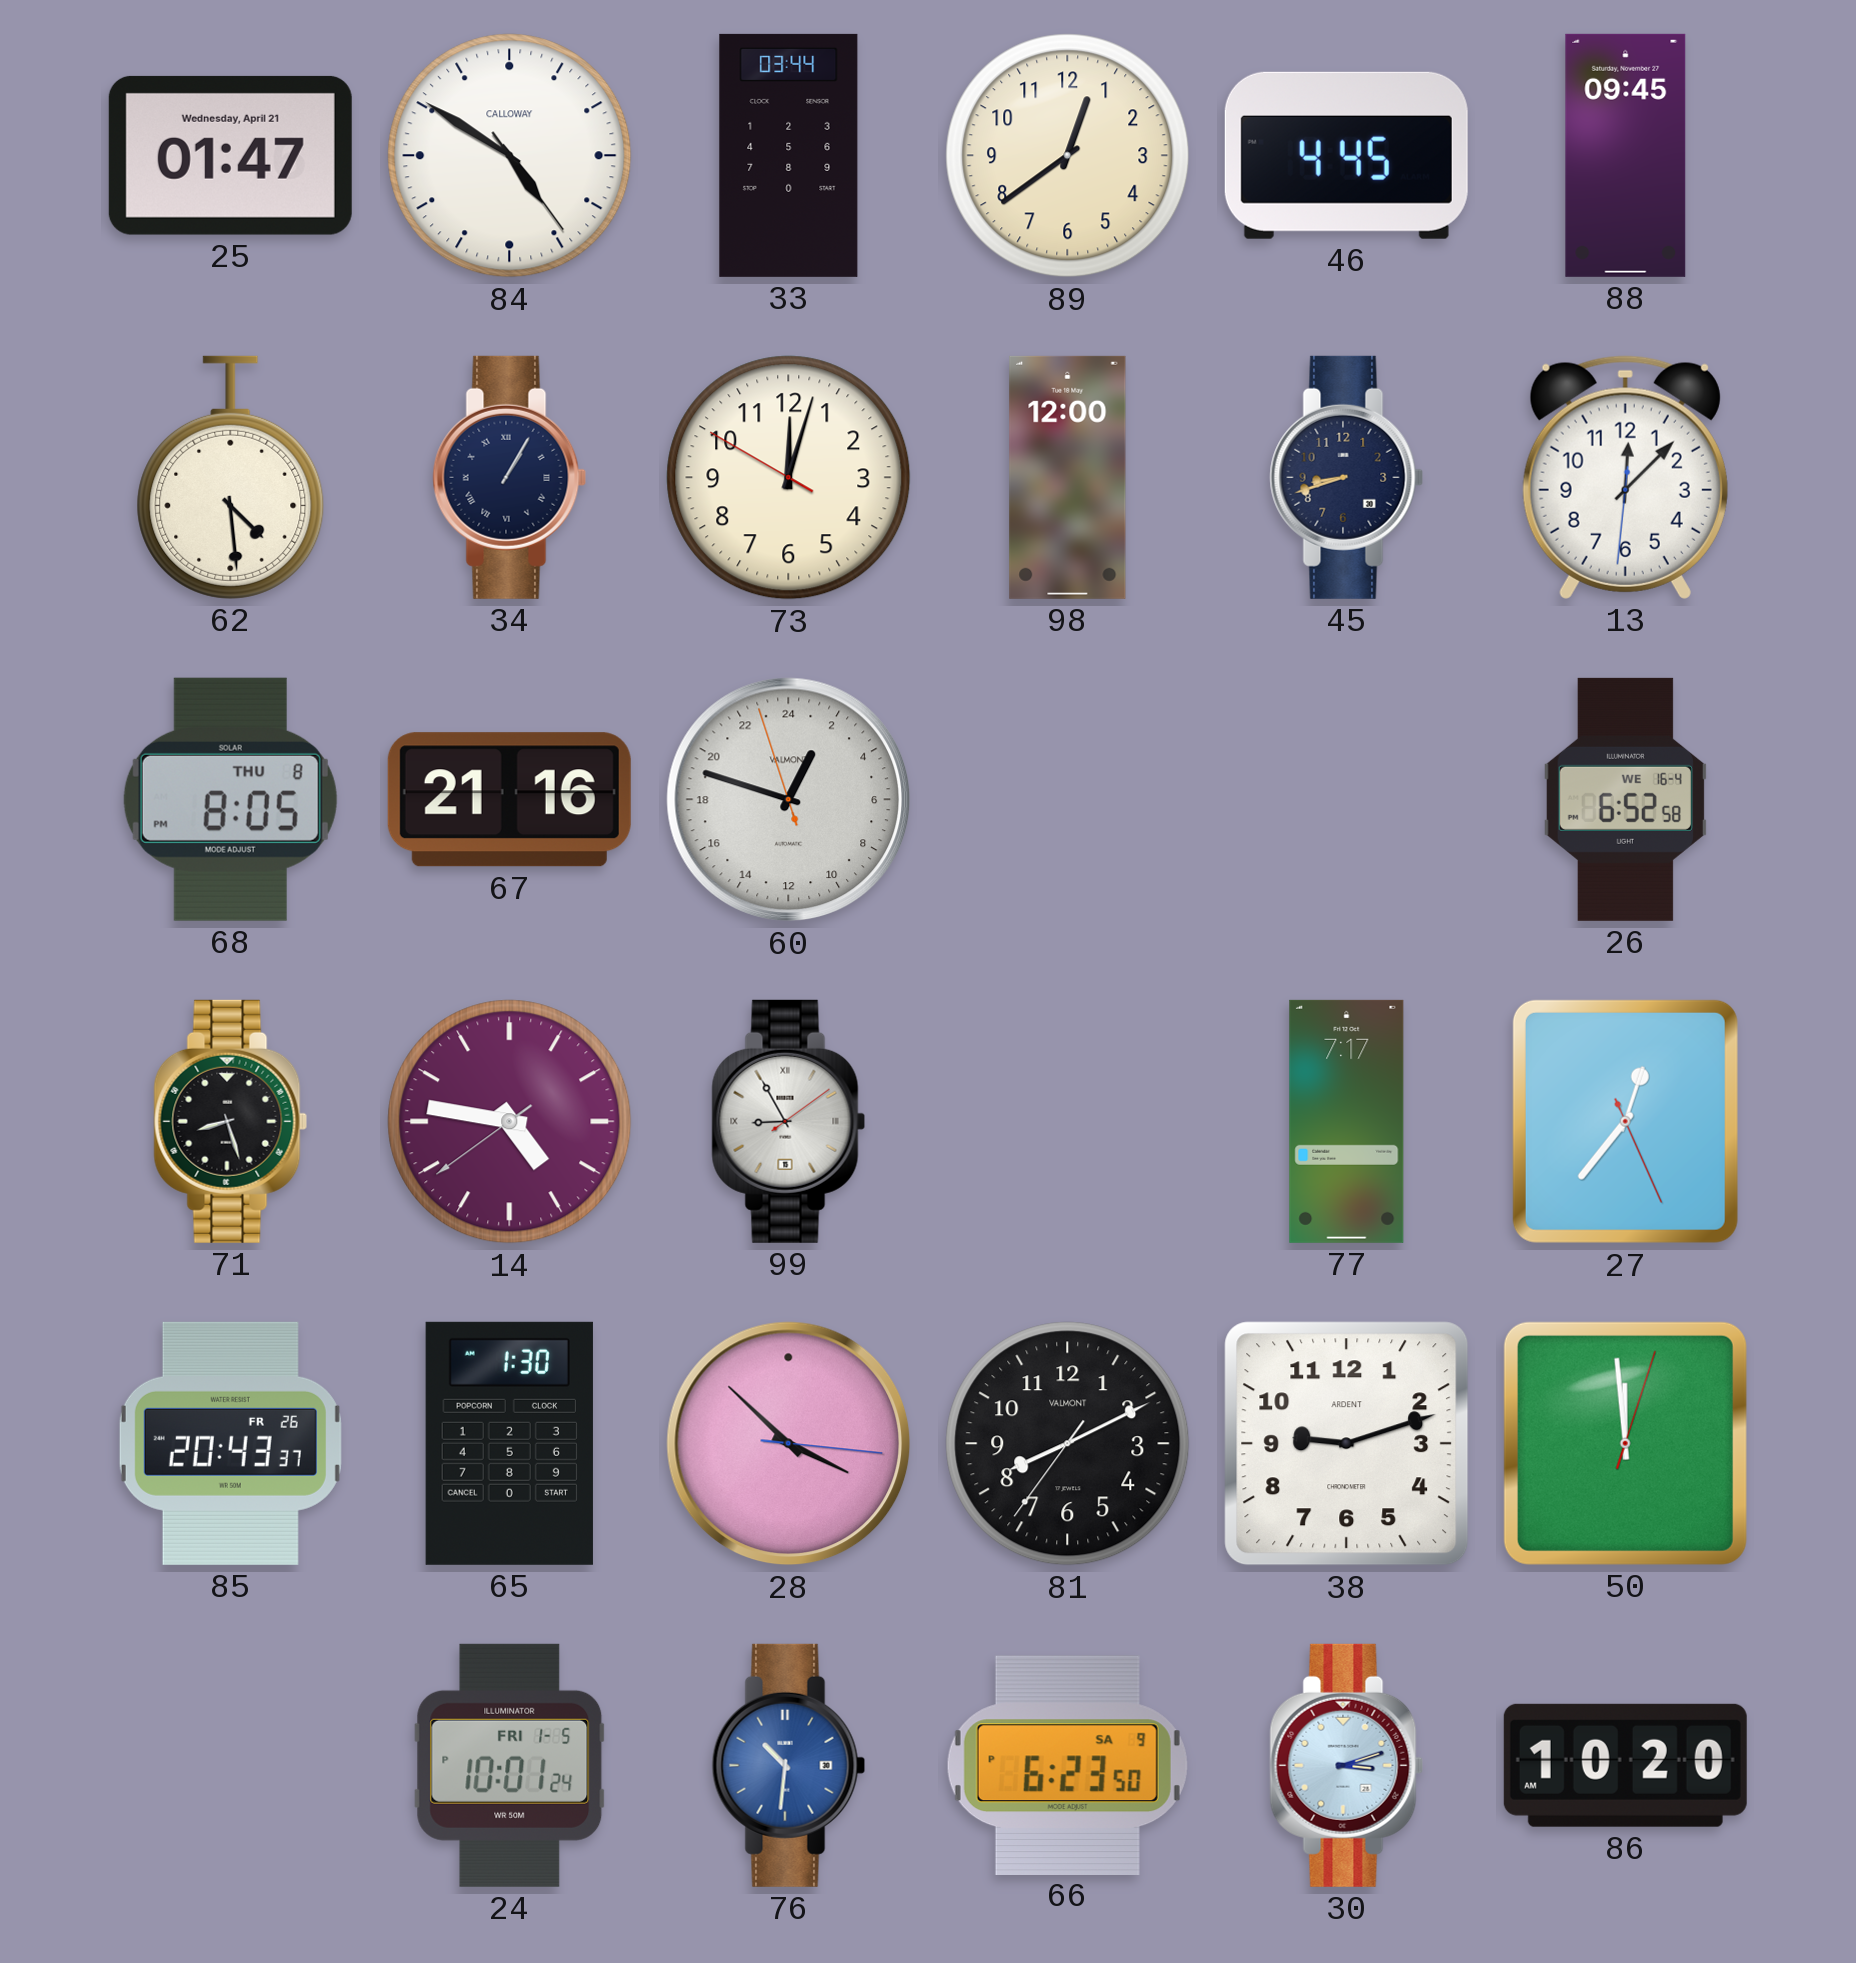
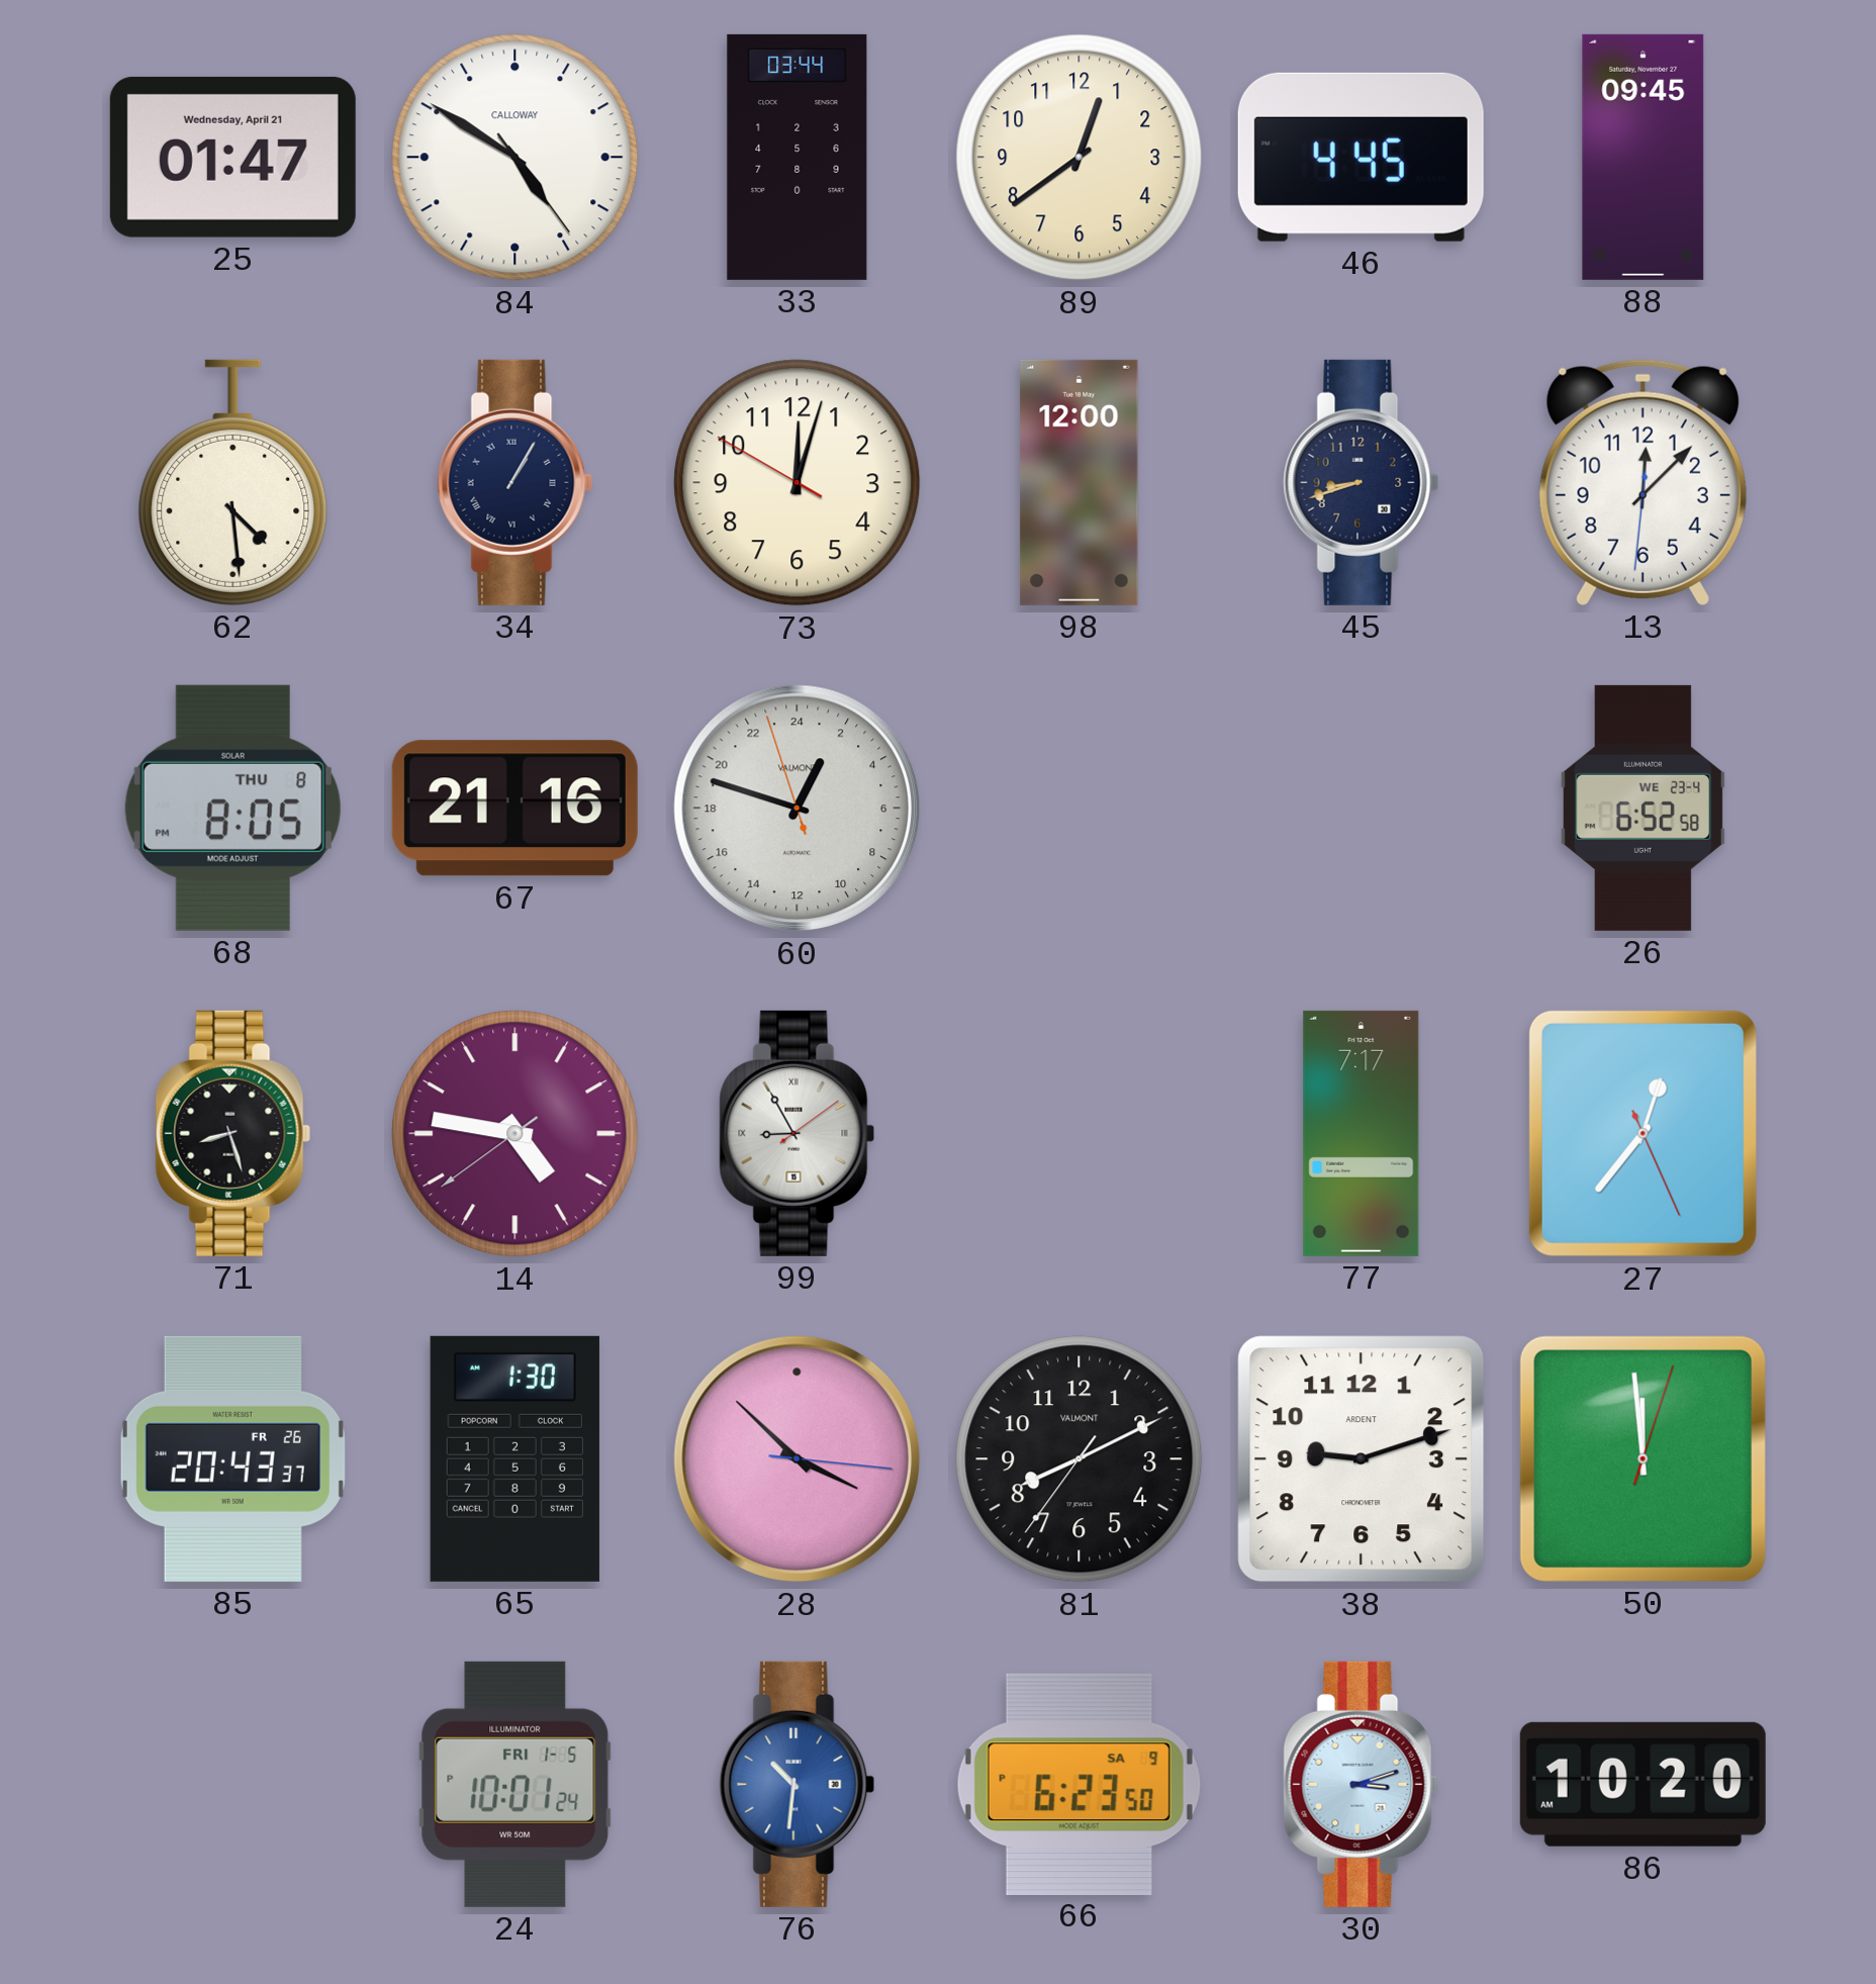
26 date: WE 16-4 -> WE 23-4 (1643, 808)
